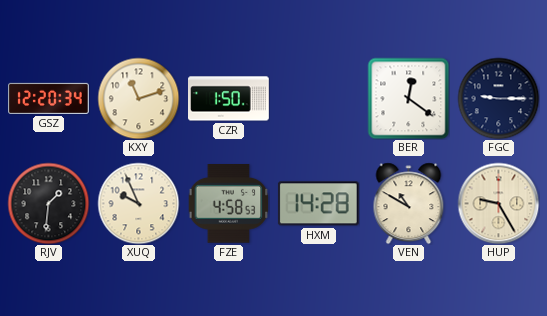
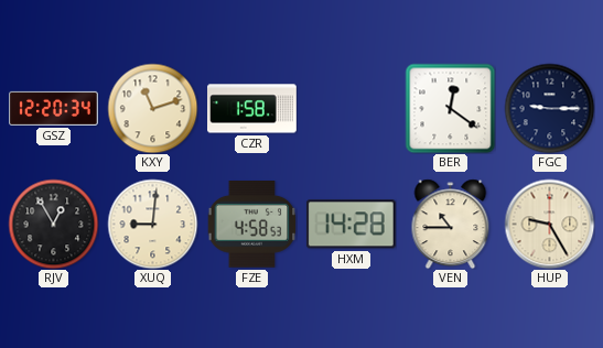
CZR: 1:50 -> 1:58 (252, 109)
RJV: 1:31 -> 12:55 (53, 224)
XUQ: 9:56 -> 9:01 (152, 224)
VEN: 10:50 -> 10:45 (451, 224)
